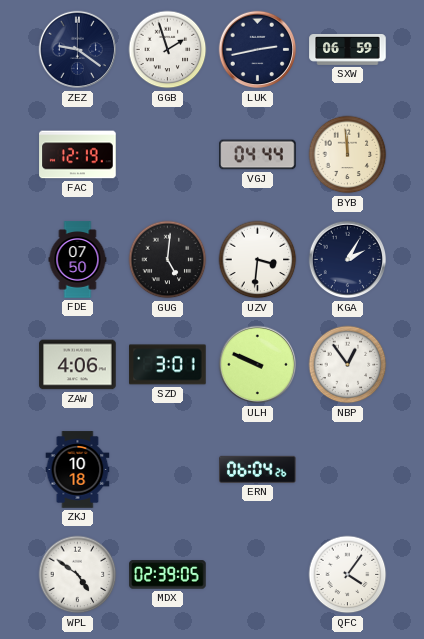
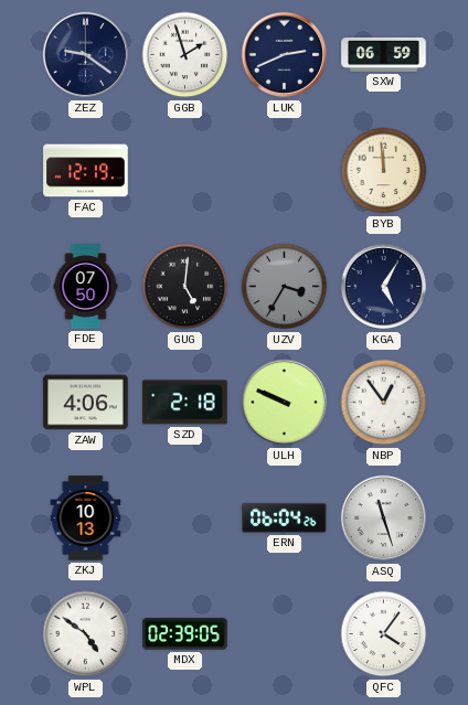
LUK: 2:43 -> 2:41 (285, 55)
VGJ: 04:44 -> none (258, 155)
UZV: 3:31 -> 3:35 (285, 287)
UZV dial: white -> grey (285, 287)
KGA: 2:05 -> 5:05 (384, 287)
SZD: 3:01 -> 2:18 (185, 403)
ZKJ: 10:18 -> 10:13 (86, 519)
ASQ: none -> 11:27 (384, 519)
